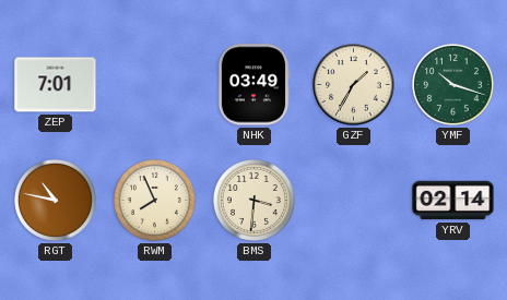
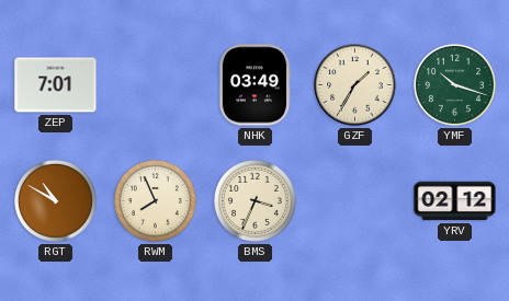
RGT: 10:47 -> 10:50 (55, 200)
BMS: 3:31 -> 3:34 (255, 200)
YRV: 02:14 -> 02:12 (455, 201)
